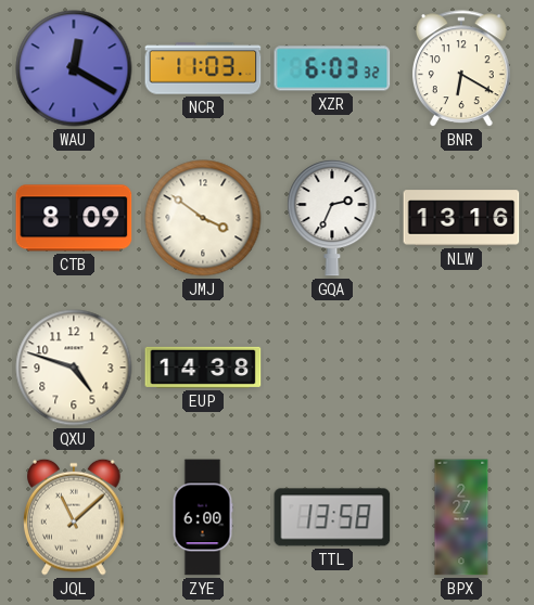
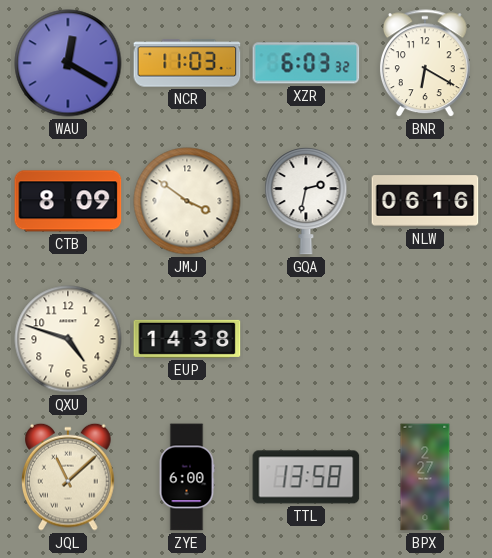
GQA: 2:34 -> 2:32 (306, 202)
NLW: 13:16 -> 06:16 (425, 201)
